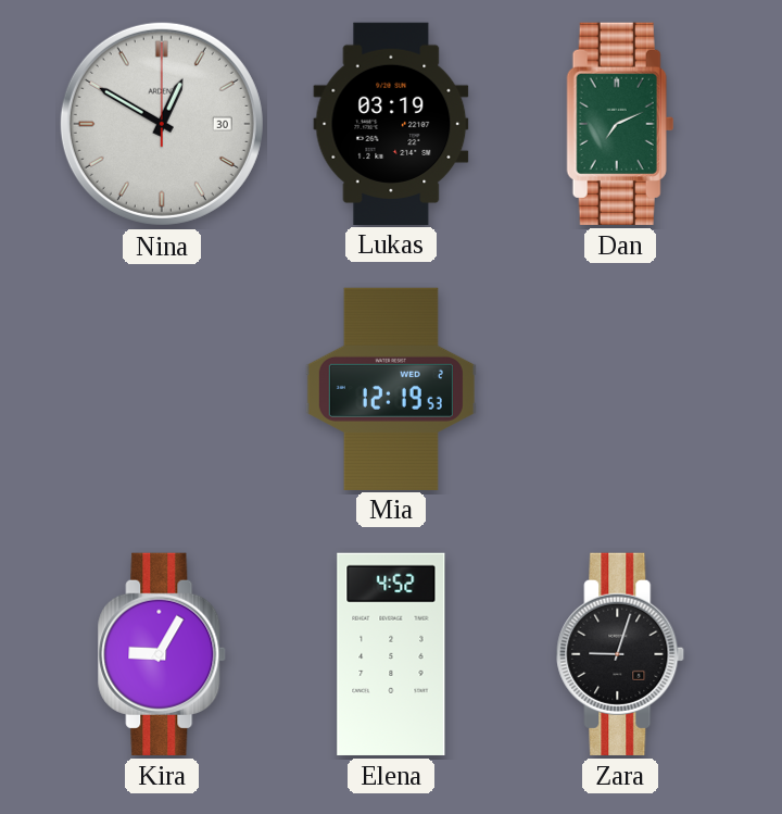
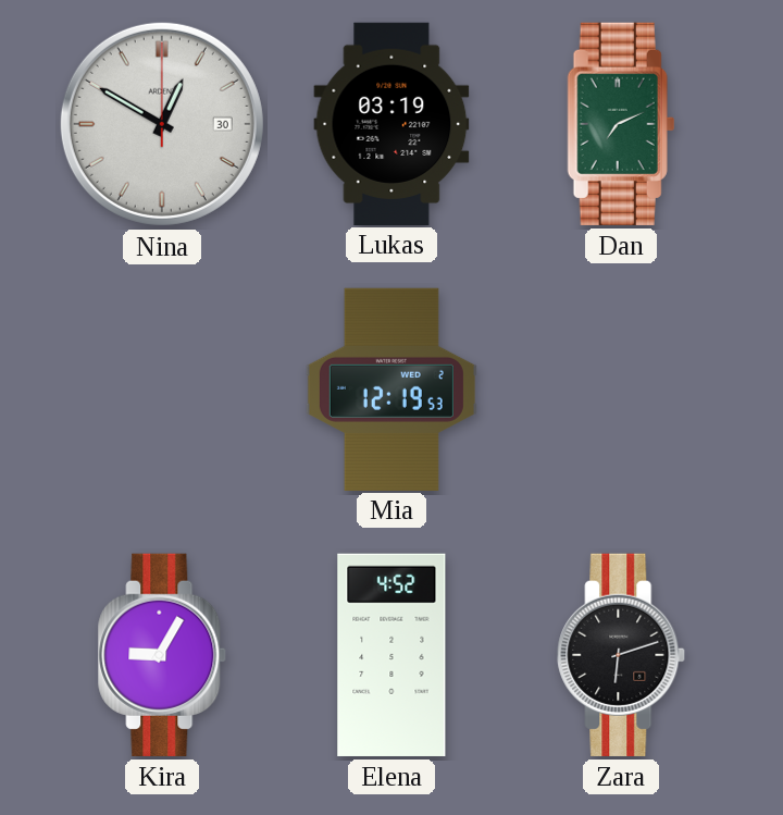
Zara: 9:03 -> 6:12 (622, 655)
